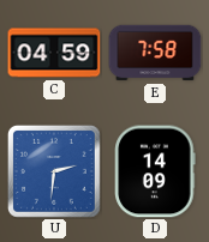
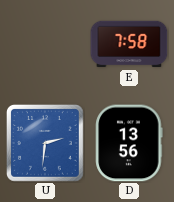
C: 04:59 -> none (54, 53)
D: 14:09 -> 13:56 (129, 143)
